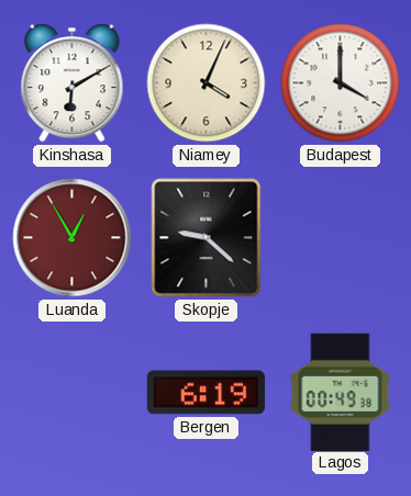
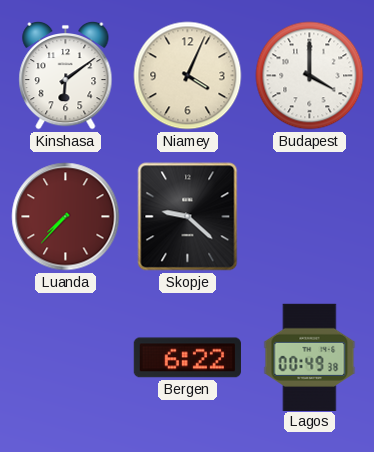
Kinshasa: 6:10 -> 6:09 (66, 75)
Luanda: 12:55 -> 7:37 (66, 217)
Bergen: 6:19 -> 6:22 (187, 358)
